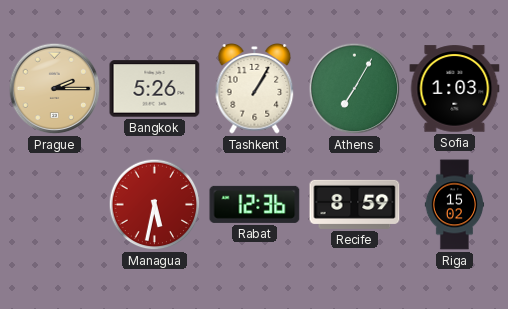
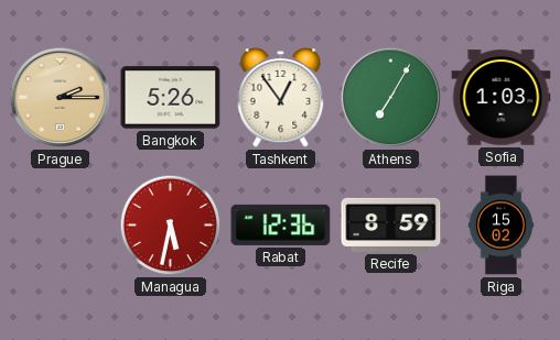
Tashkent: 1:05 -> 12:54 (281, 98)
